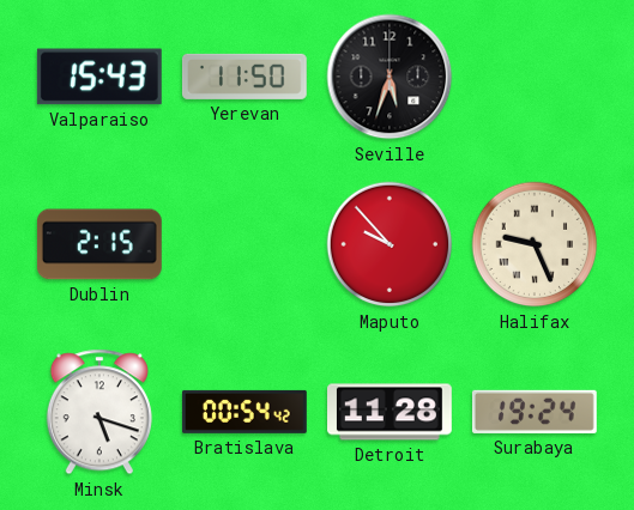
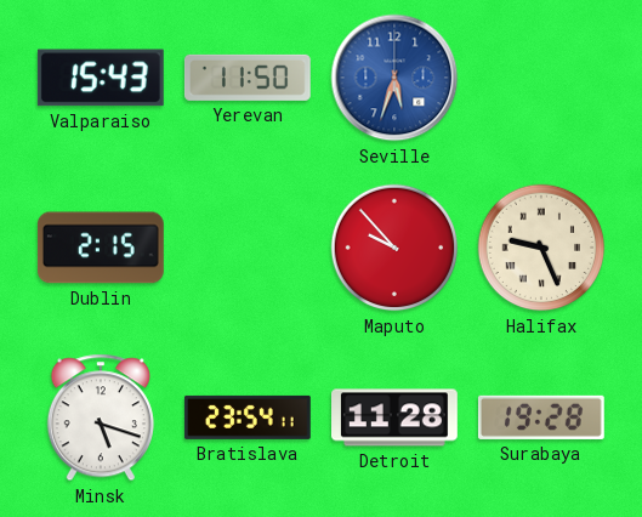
Seville dial: black -> blue (394, 78)
Bratislava: 00:54 -> 23:54 (248, 417)
Surabaya: 19:24 -> 19:28 (541, 417)
